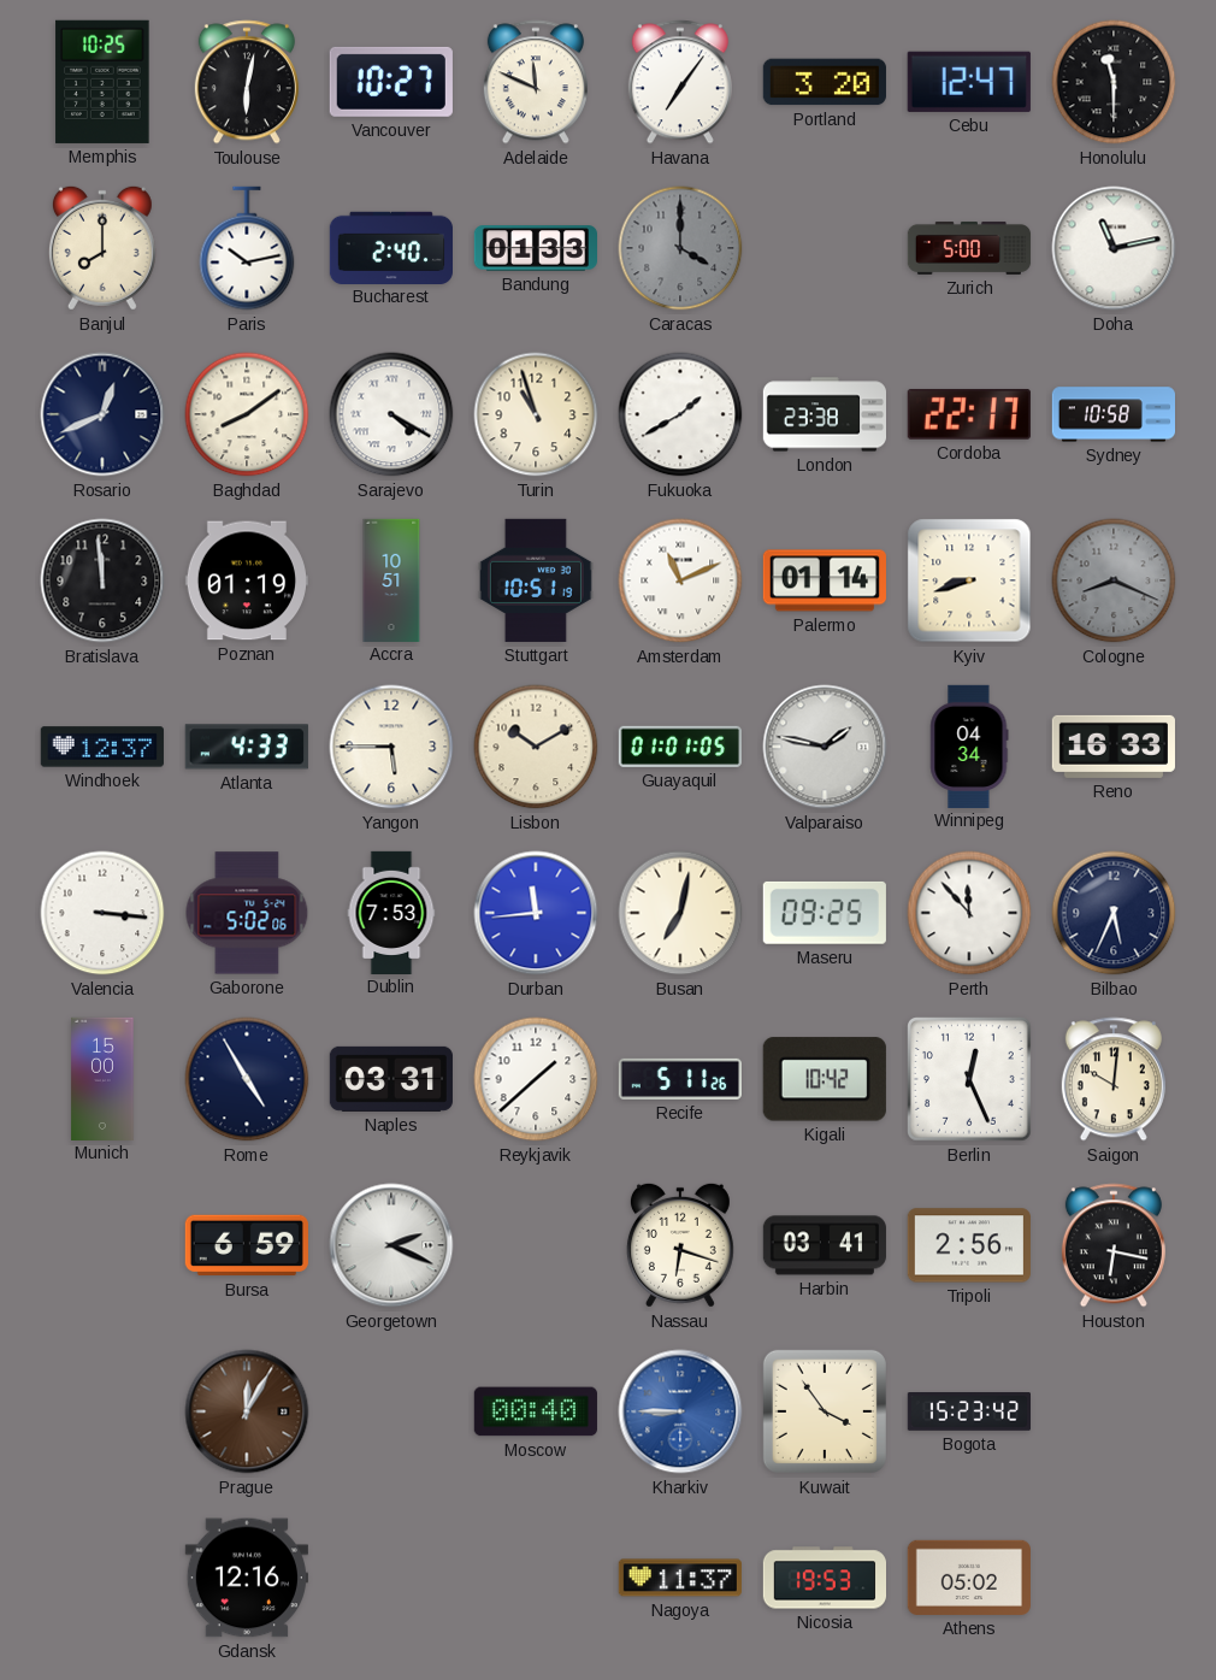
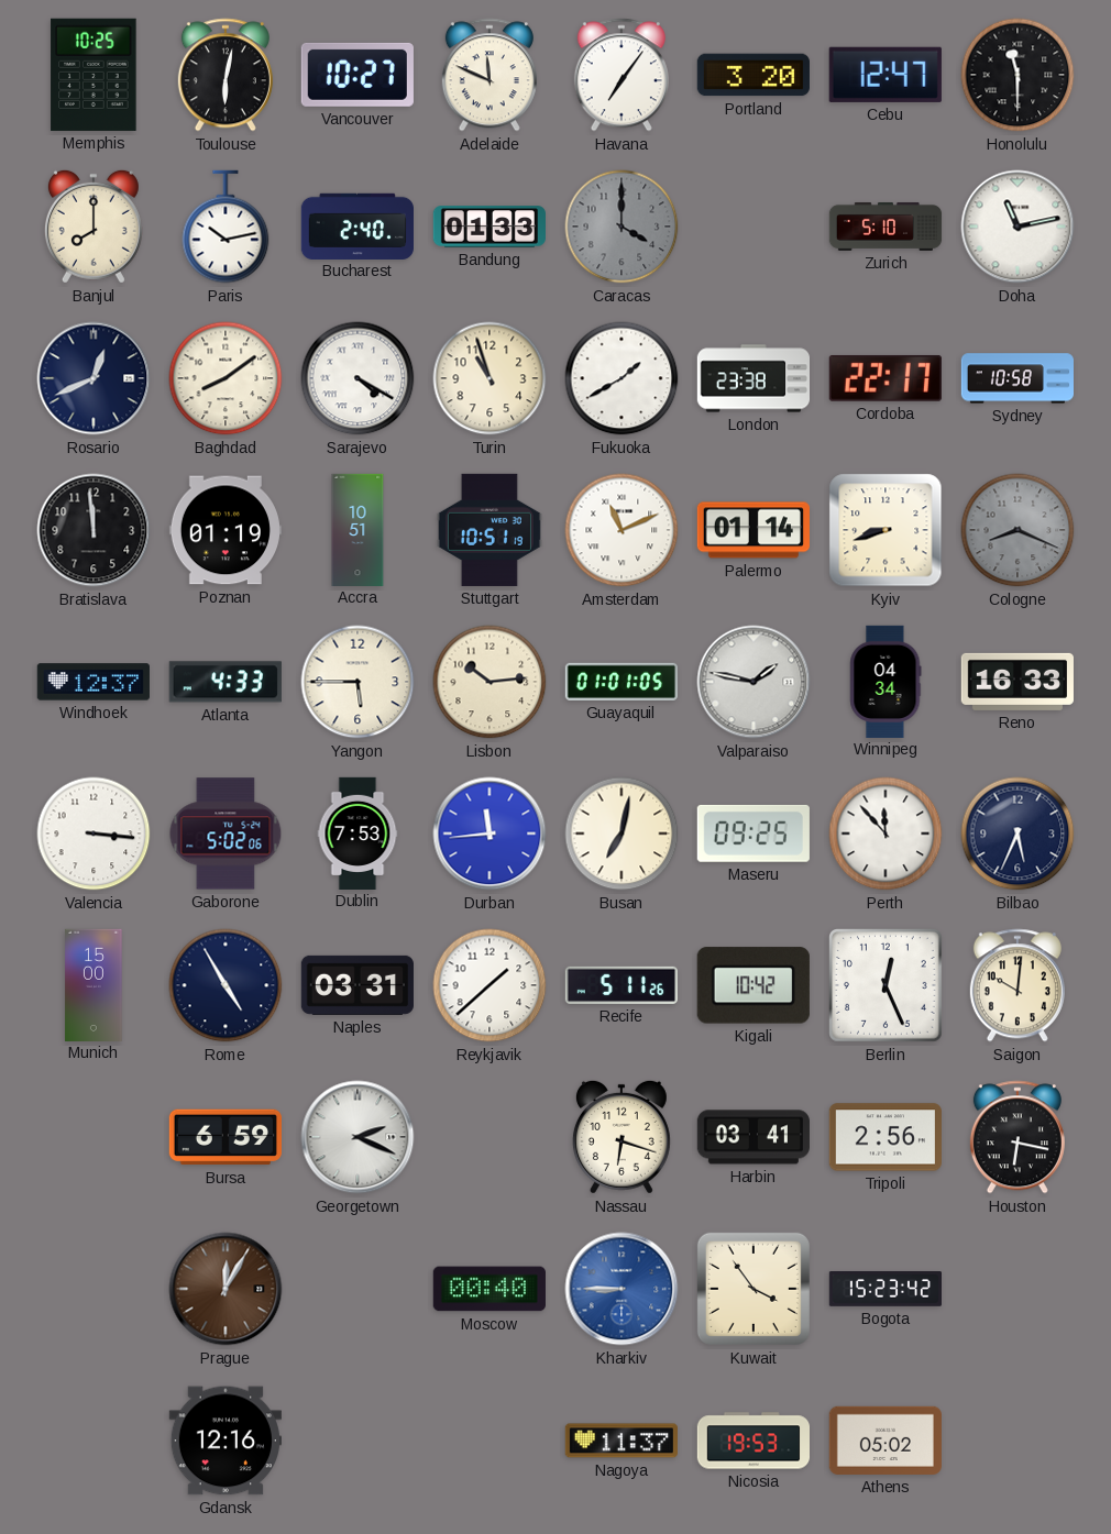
Zurich: 5:00 -> 5:10 (886, 227)
Lisbon: 10:10 -> 10:14 (490, 682)
